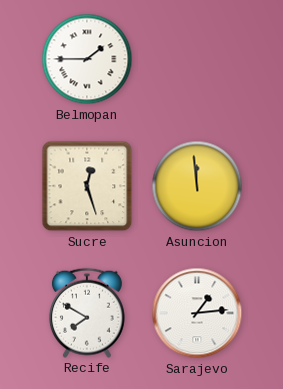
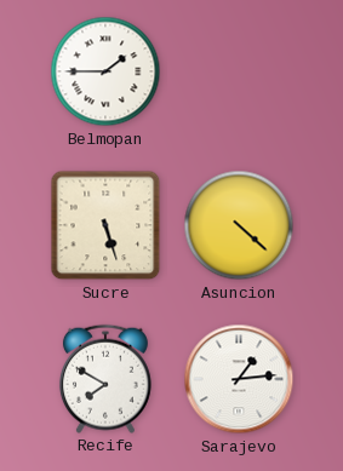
Sucre: 12:27 -> 5:27 (105, 225)
Asuncion: 11:59 -> 4:22 (239, 225)
